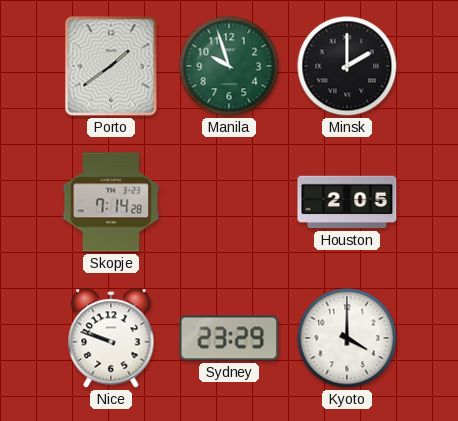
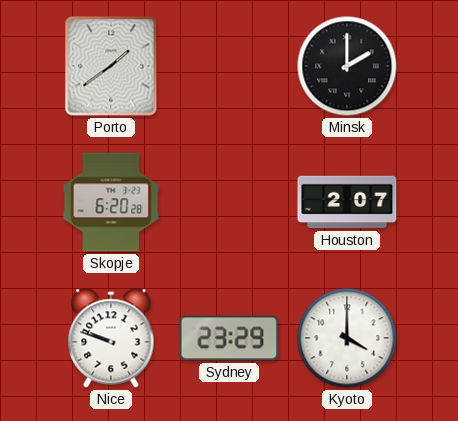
Manila: 9:57 -> none (229, 66)
Skopje: 7:14 -> 6:20 (111, 202)
Houston: 2:05 -> 2:07 (347, 202)
